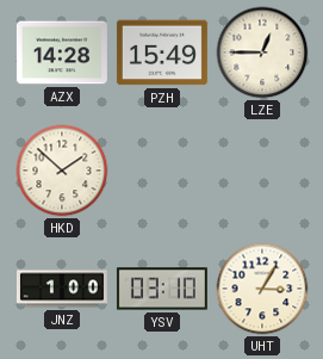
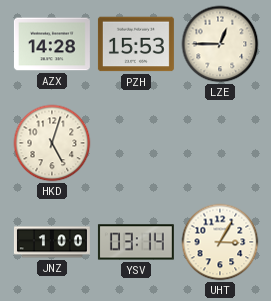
PZH: 15:49 -> 15:53 (136, 44)
HKD: 1:52 -> 5:03 (52, 143)
YSV: 03:10 -> 03:14 (136, 242)
